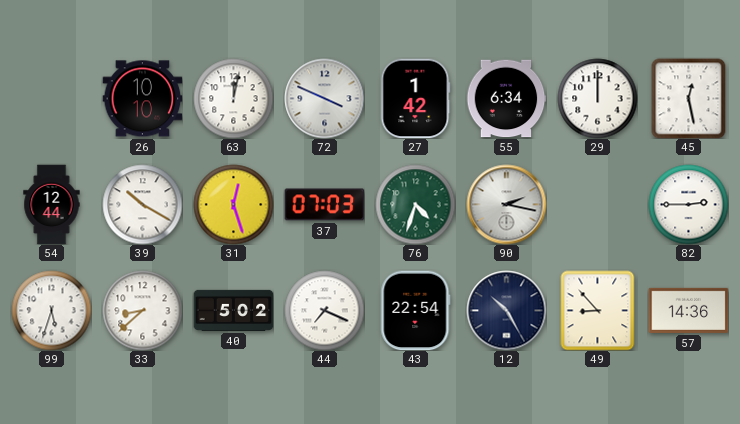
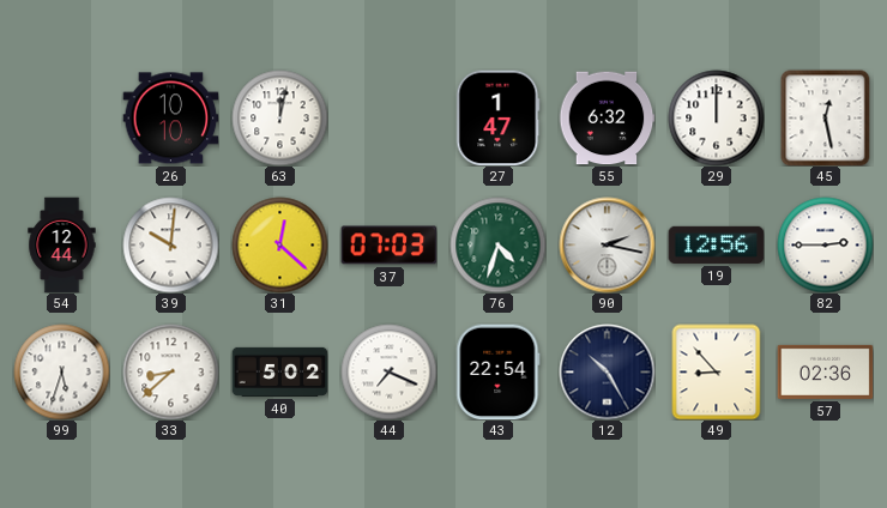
72: 3:49 -> none (324, 98)
27: 1:42 -> 1:47 (499, 117)
55: 6:34 -> 6:32 (607, 119)
39: 10:20 -> 10:01 (170, 244)
31: 12:27 -> 12:22 (279, 244)
19: none -> 12:56 (716, 244)
57: 14:36 -> 02:36 (825, 371)
